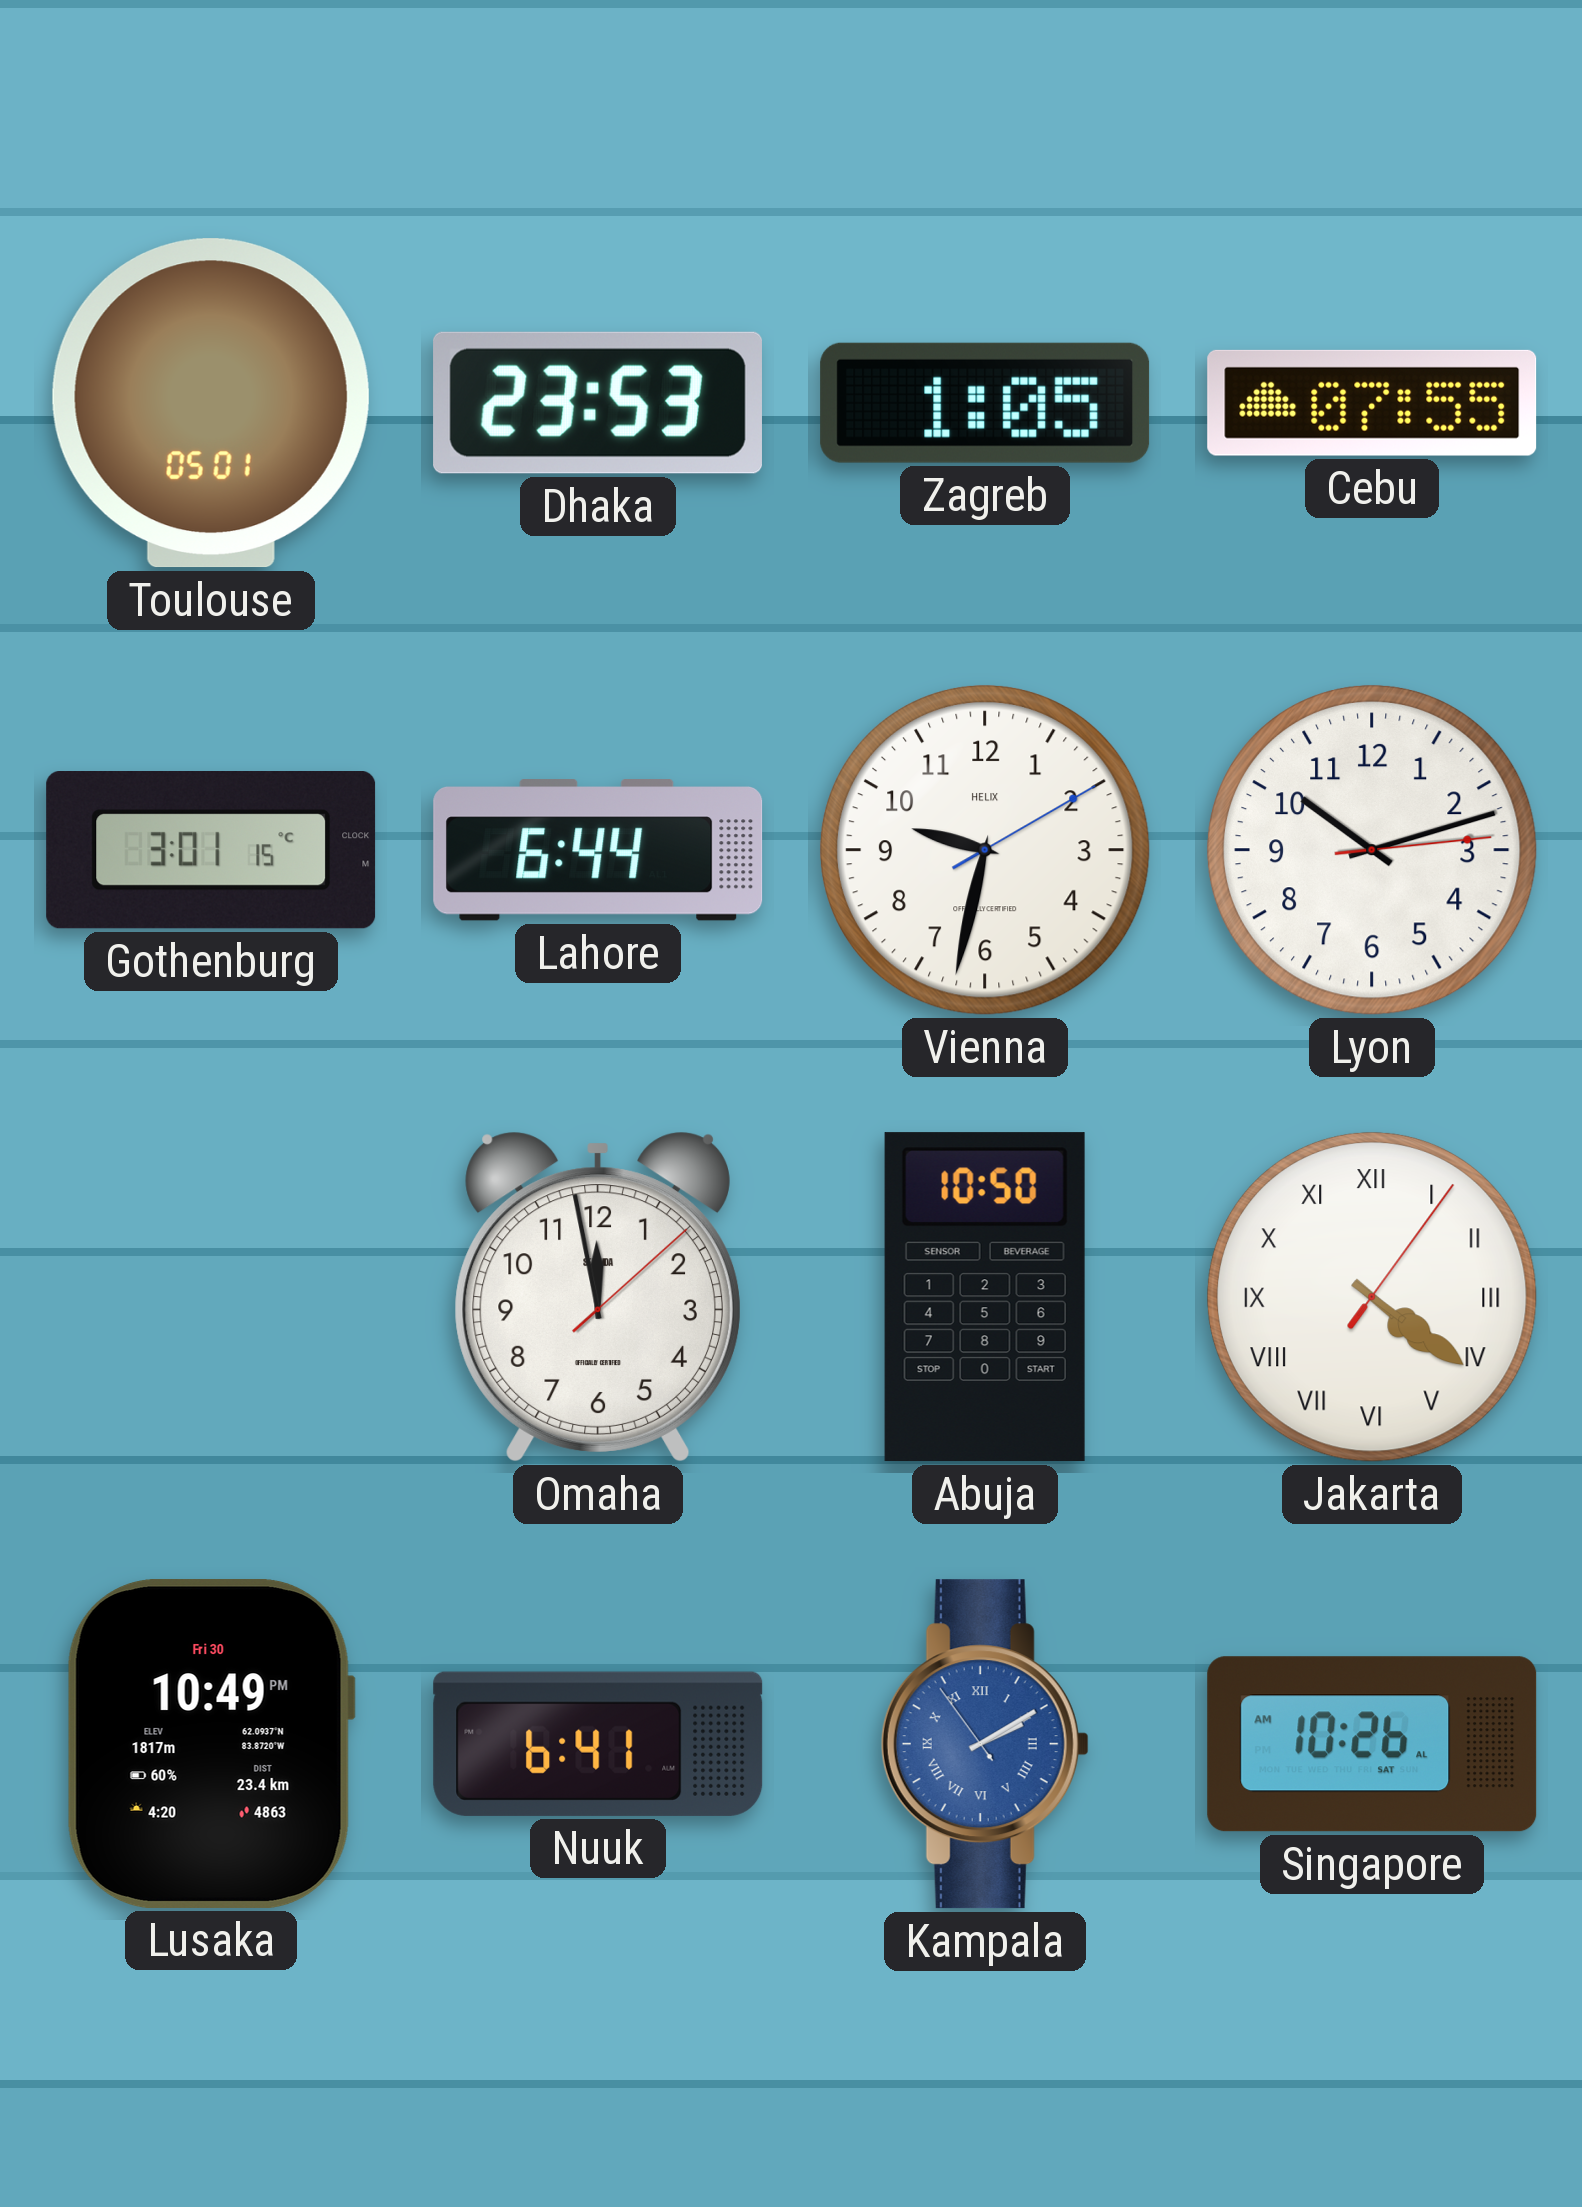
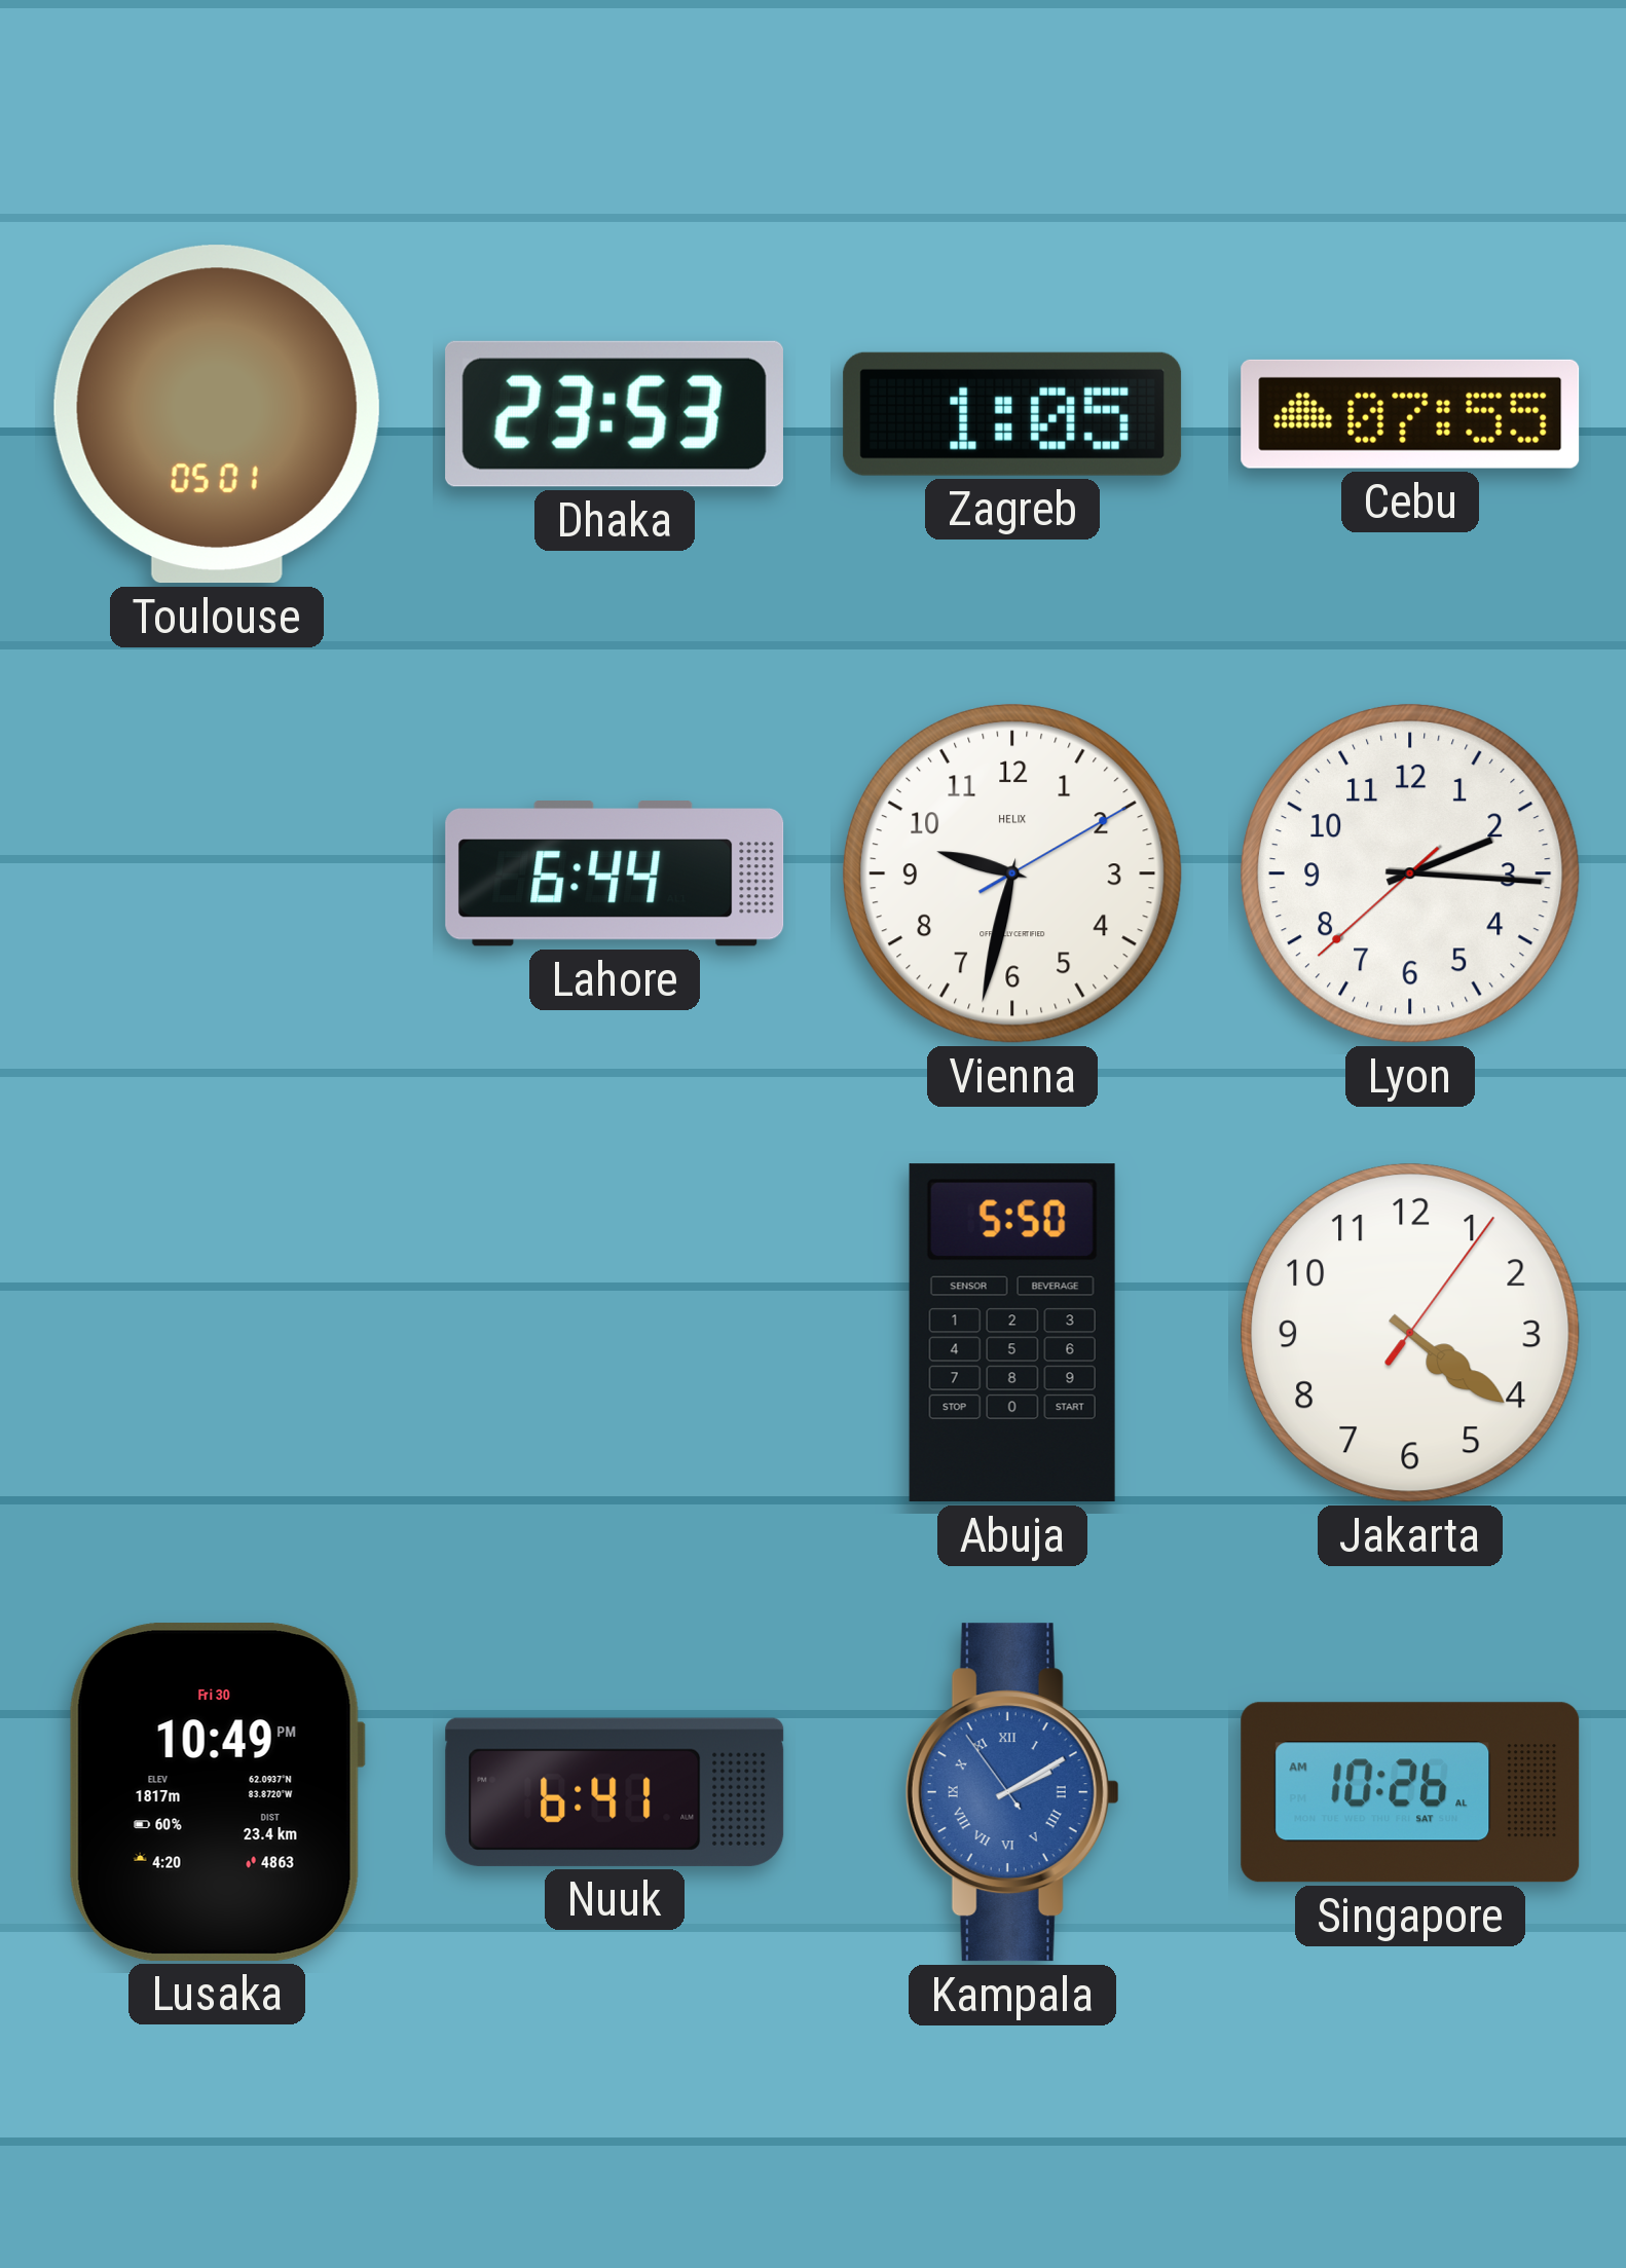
Gothenburg: 3:01 -> none (211, 851)
Lyon: 10:12 -> 2:15 (1410, 873)
Omaha: 11:58 -> none (598, 1297)
Abuja: 10:50 -> 5:50 (1012, 1333)
Jakarta numerals: Roman -> Arabic (1410, 1333)
